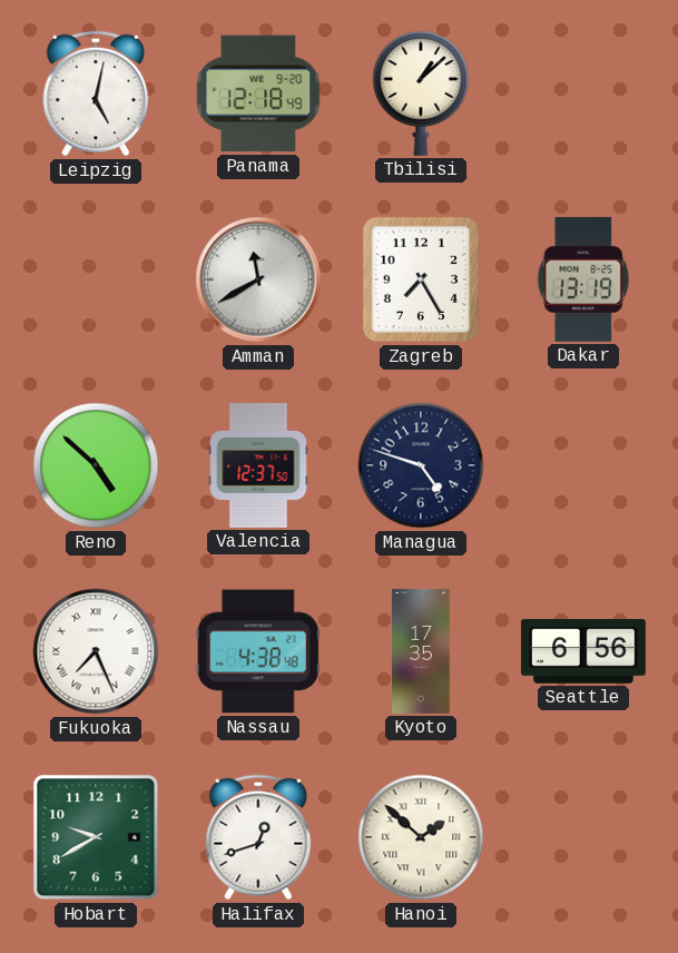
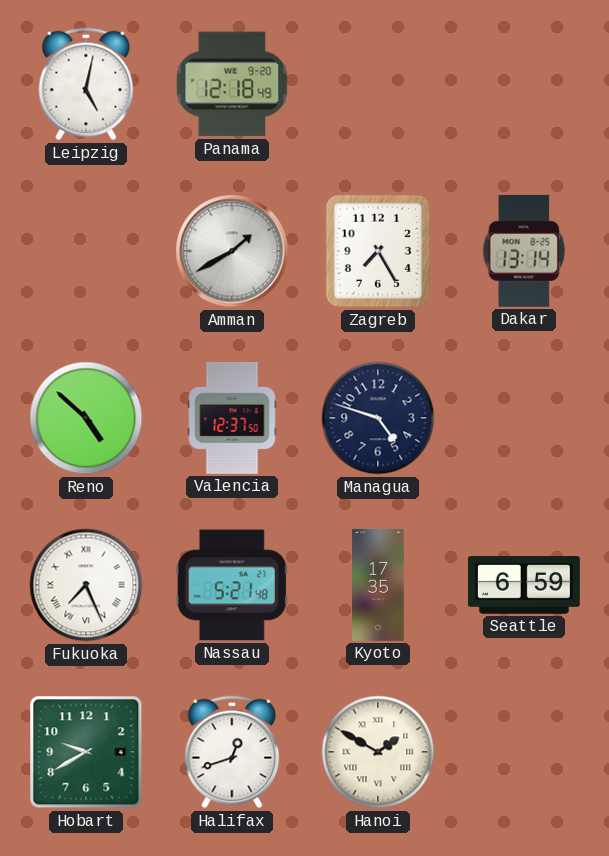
Tbilisi: 1:08 -> none (421, 92)
Amman: 11:40 -> 1:40 (232, 251)
Dakar: 13:19 -> 13:14 (524, 251)
Nassau: 4:38 -> 5:21 (232, 585)
Seattle: 6:56 -> 6:59 (524, 585)
Hanoi: 1:52 -> 1:50 (378, 752)
